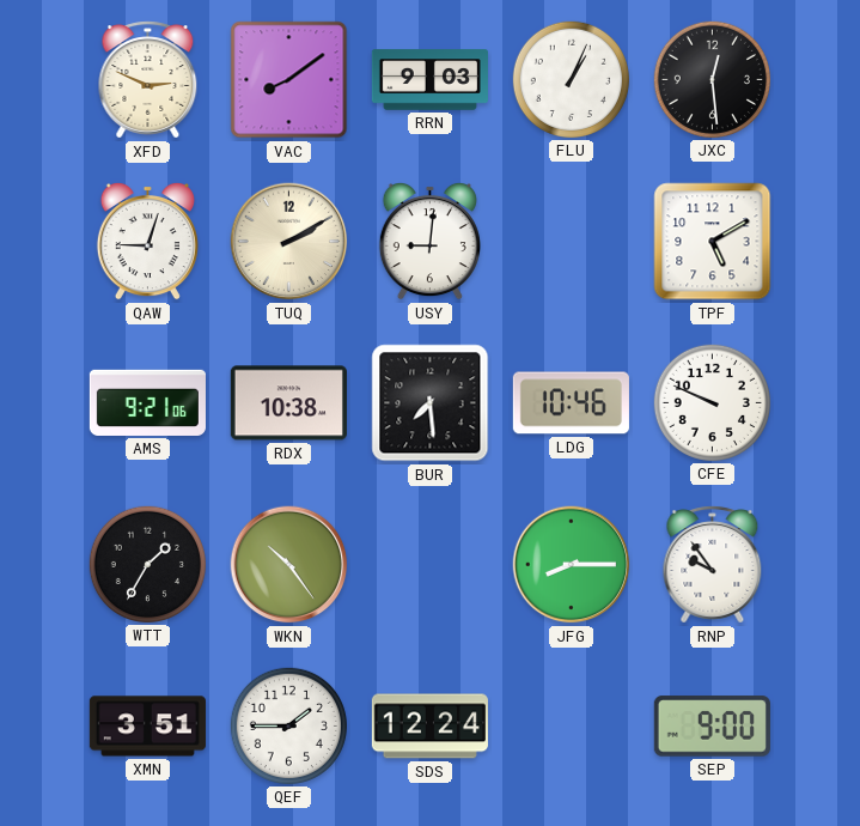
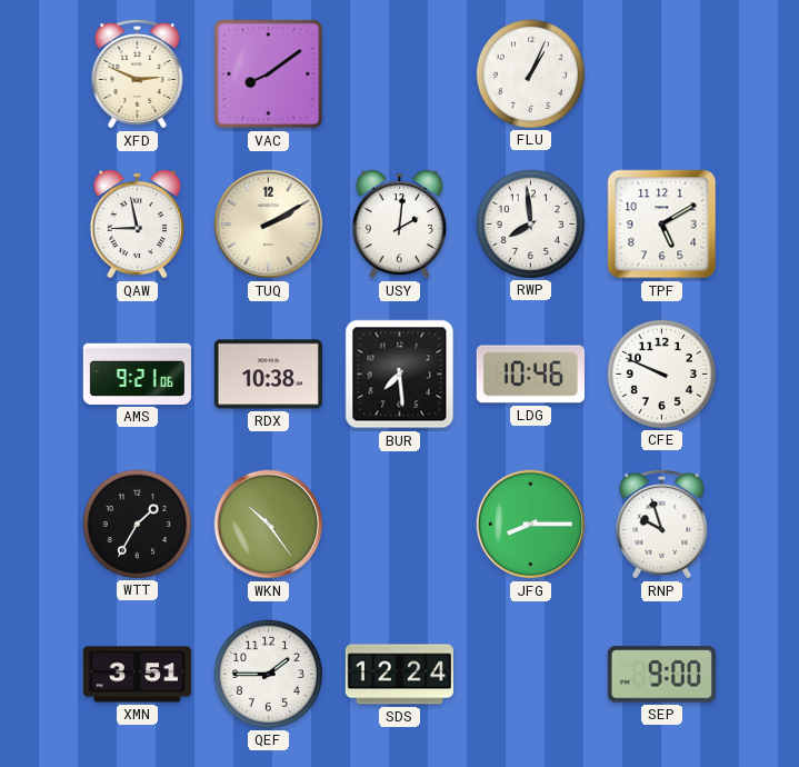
RRN: 9:03 -> none (429, 80)
JXC: 12:29 -> none (712, 79)
QAW: 9:03 -> 8:58 (137, 223)
USY: 9:01 -> 2:01 (399, 223)
RWP: none -> 7:59 (530, 223)
RNP: 9:54 -> 9:57 (662, 525)
